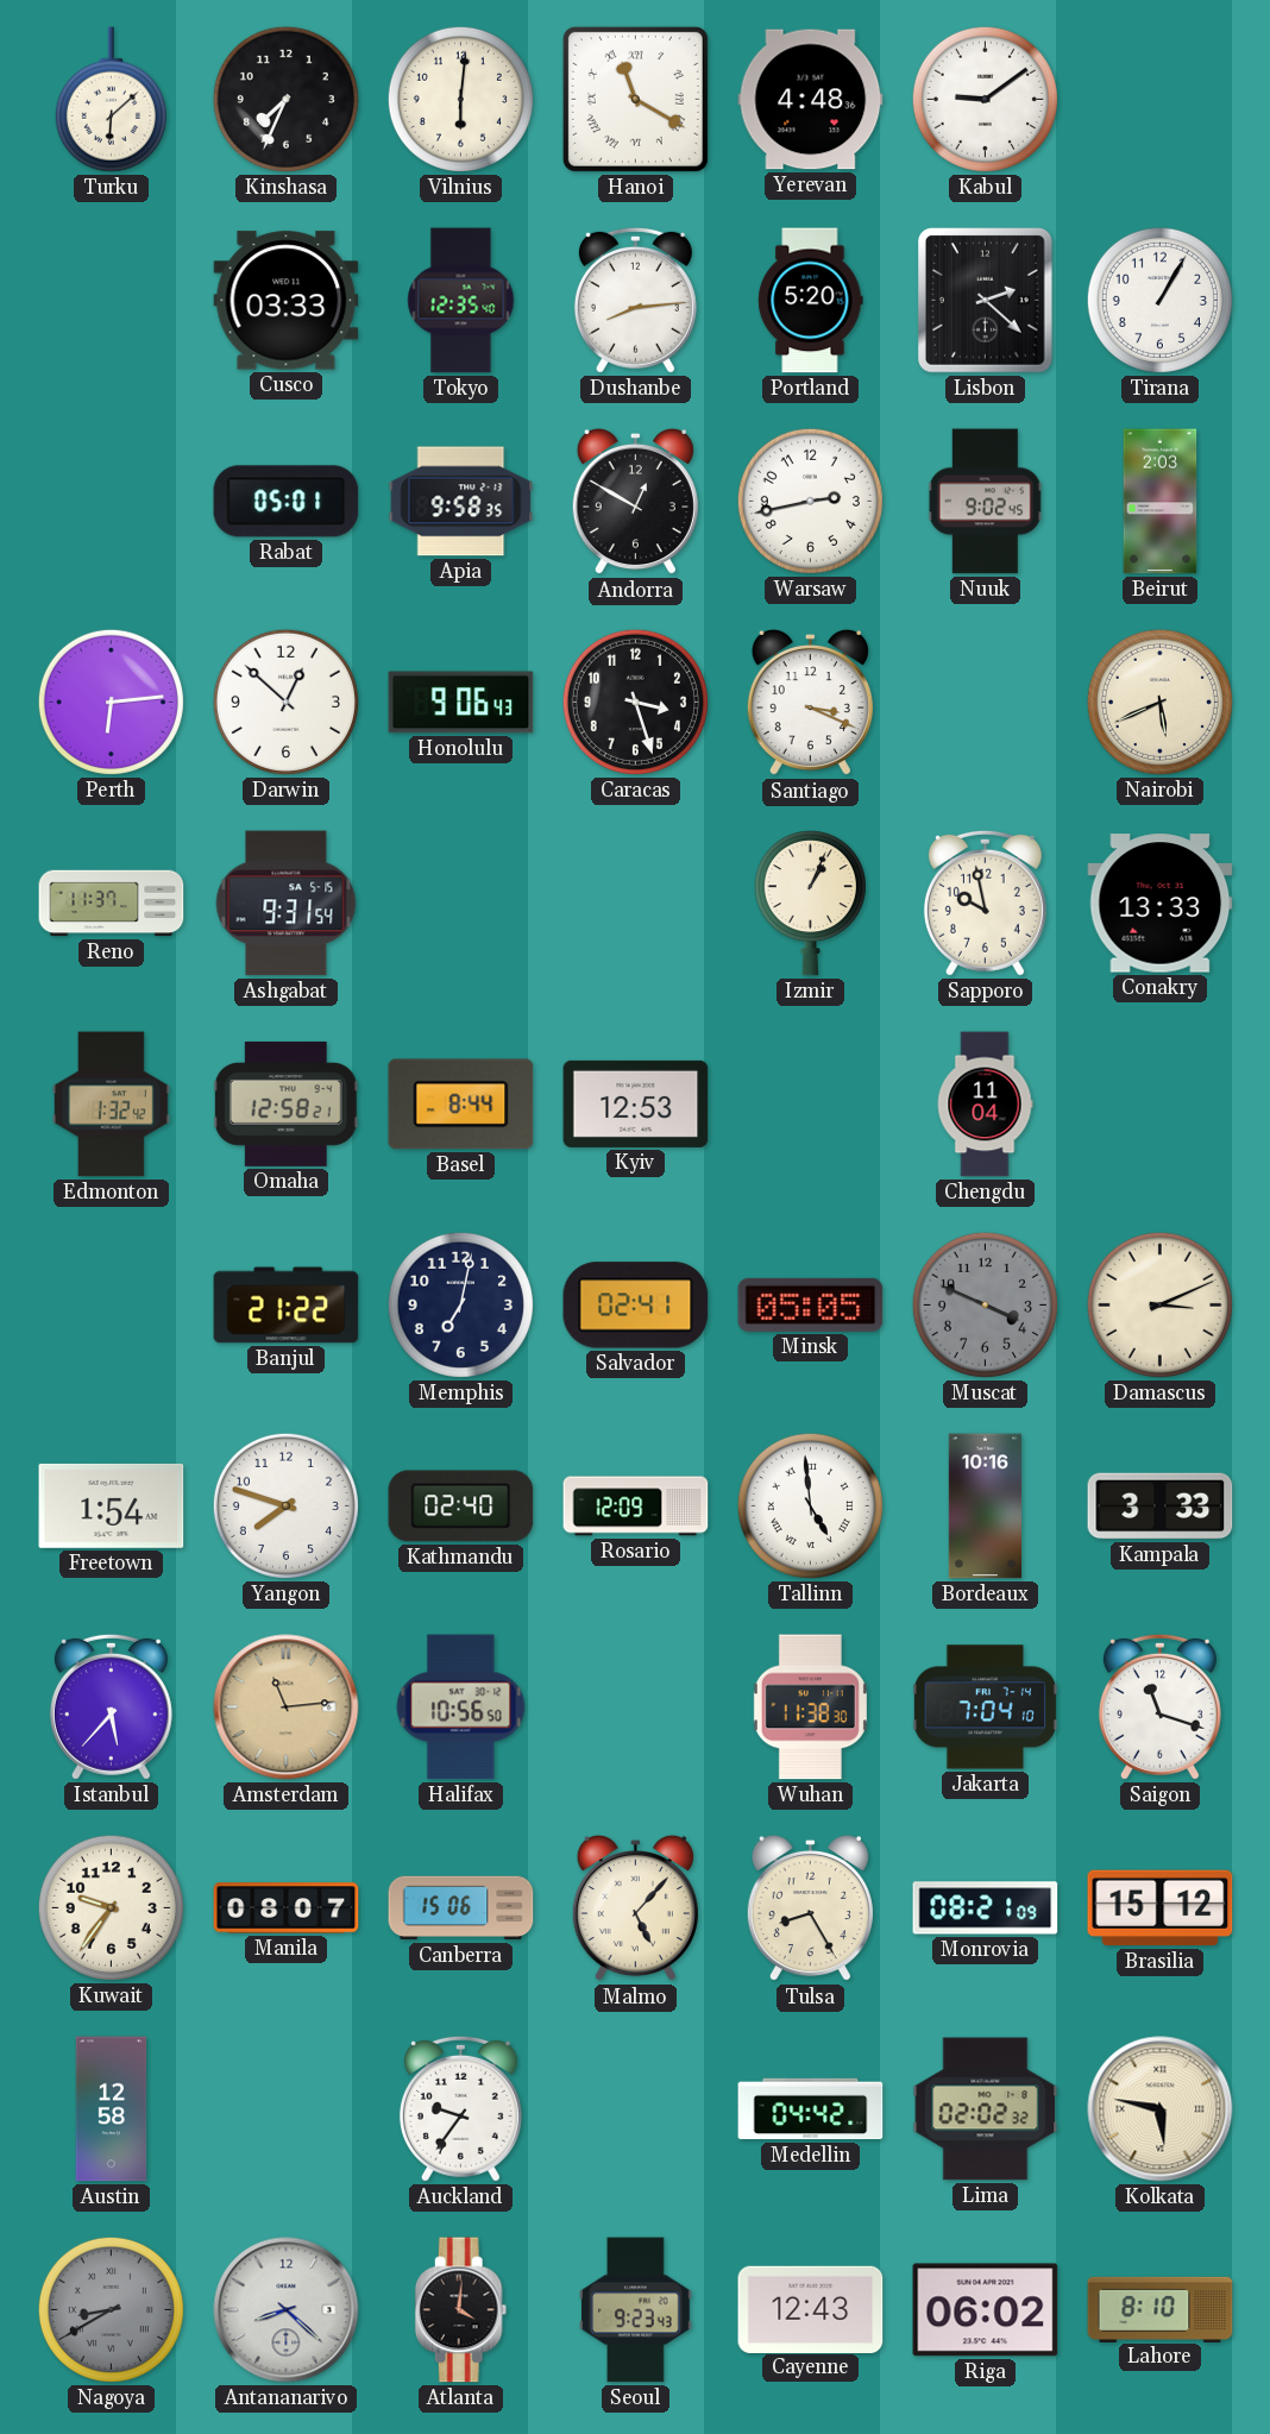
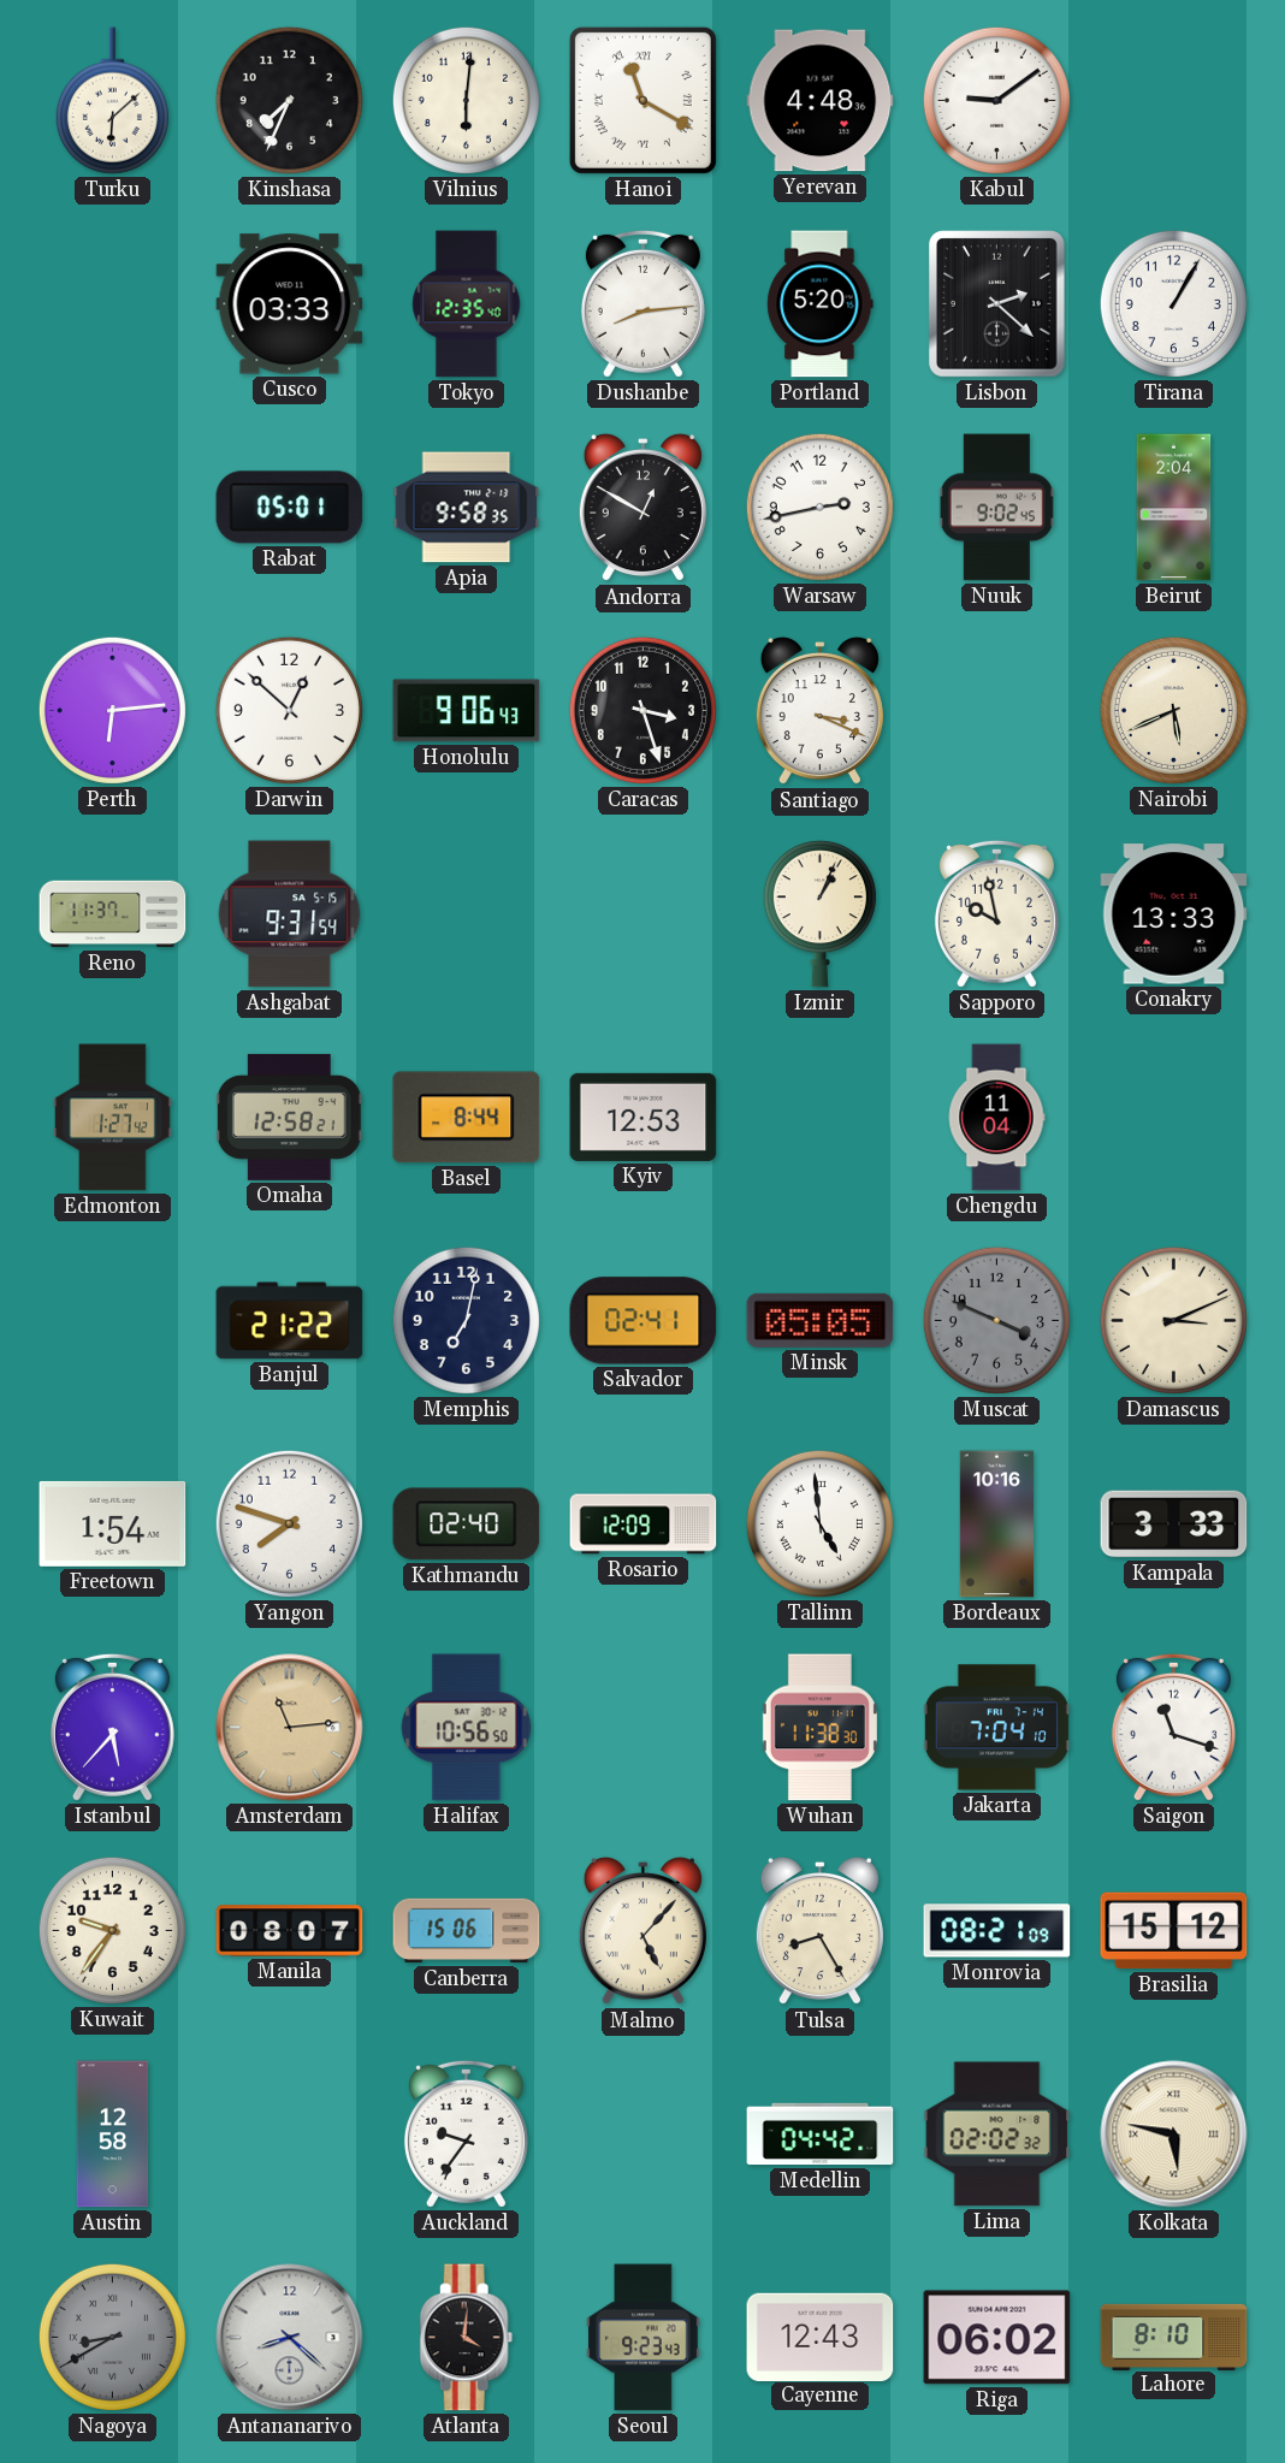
Beirut: 2:03 -> 2:04 (1174, 508)
Edmonton: 1:32 -> 1:27 (113, 1118)
